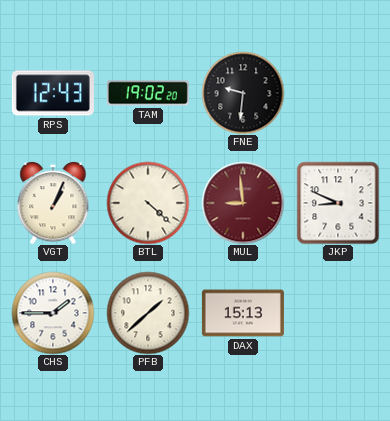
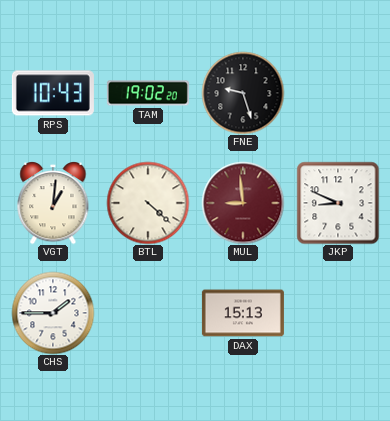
RPS: 12:43 -> 10:43 (53, 93)
FNE: 9:31 -> 9:27 (243, 93)
VGT: 1:04 -> 1:01 (53, 203)
PFB: 1:38 -> none (148, 313)
